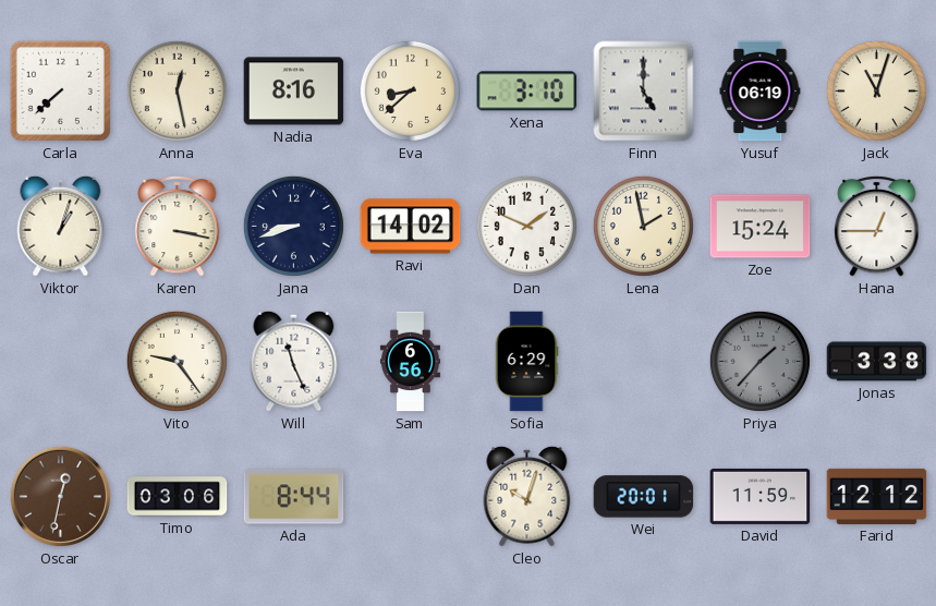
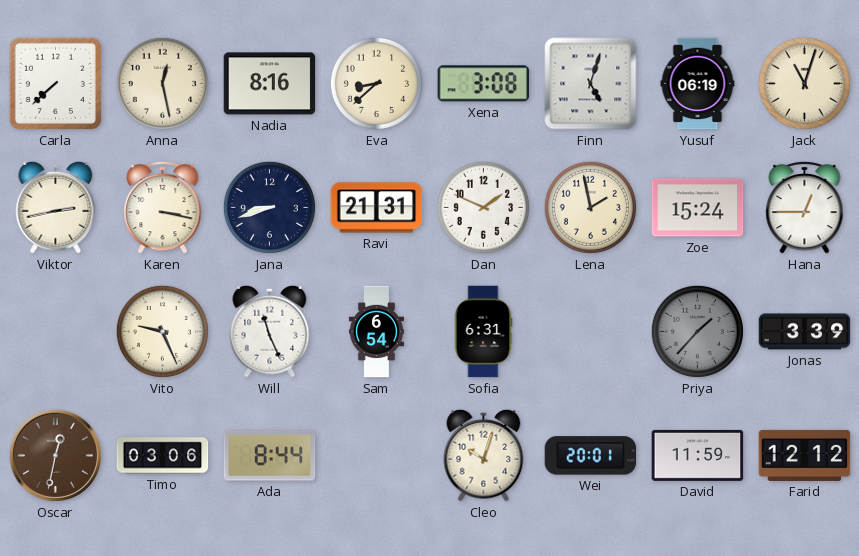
Xena: 3:10 -> 3:08 (484, 84)
Finn: 5:00 -> 5:03 (591, 84)
Viktor: 1:03 -> 2:43 (56, 207)
Ravi: 14:02 -> 21:31 (377, 208)
Vito: 9:24 -> 9:26 (162, 331)
Sam: 6:56 -> 6:54 (376, 332)
Sofia: 6:29 -> 6:31 (483, 332)
Jonas: 3:38 -> 3:39 (805, 332)
